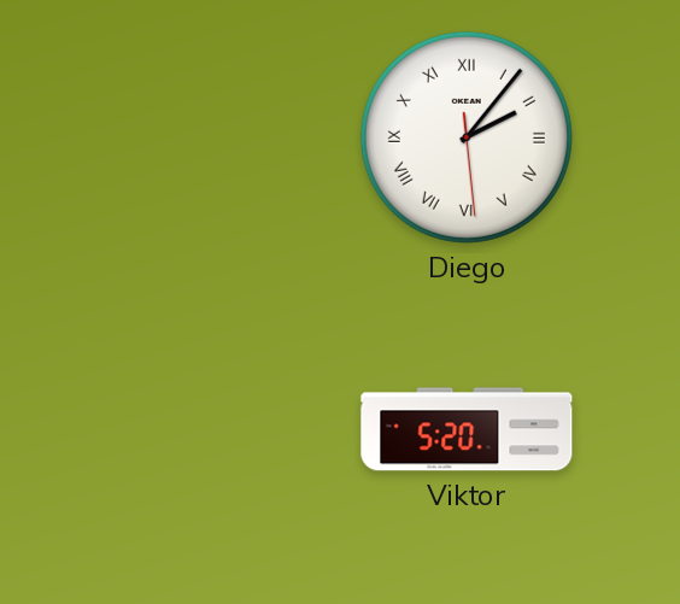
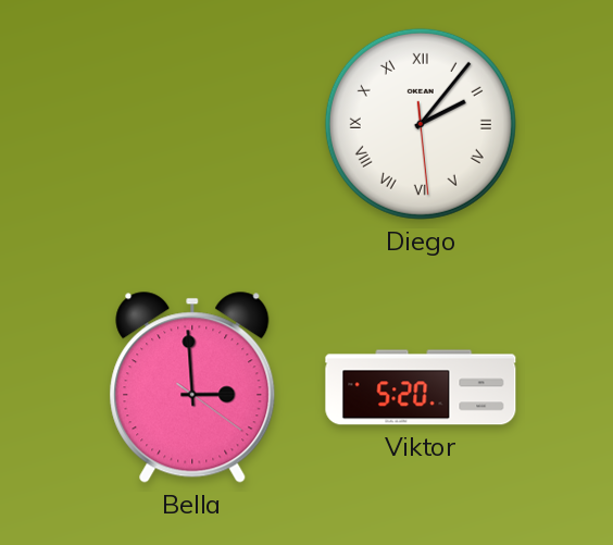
Bella: none -> 2:59 (192, 387)
